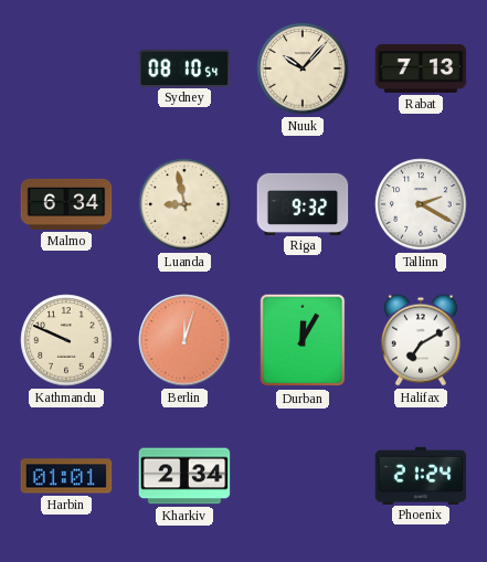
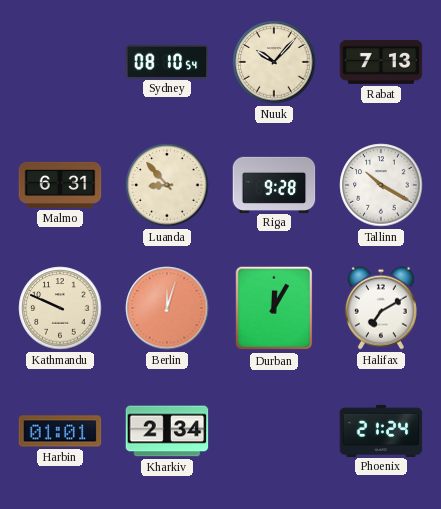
Malmo: 6:34 -> 6:31 (60, 185)
Luanda: 8:58 -> 8:53 (167, 185)
Riga: 9:32 -> 9:28 (274, 184)
Tallinn: 2:20 -> 10:20 (381, 185)
